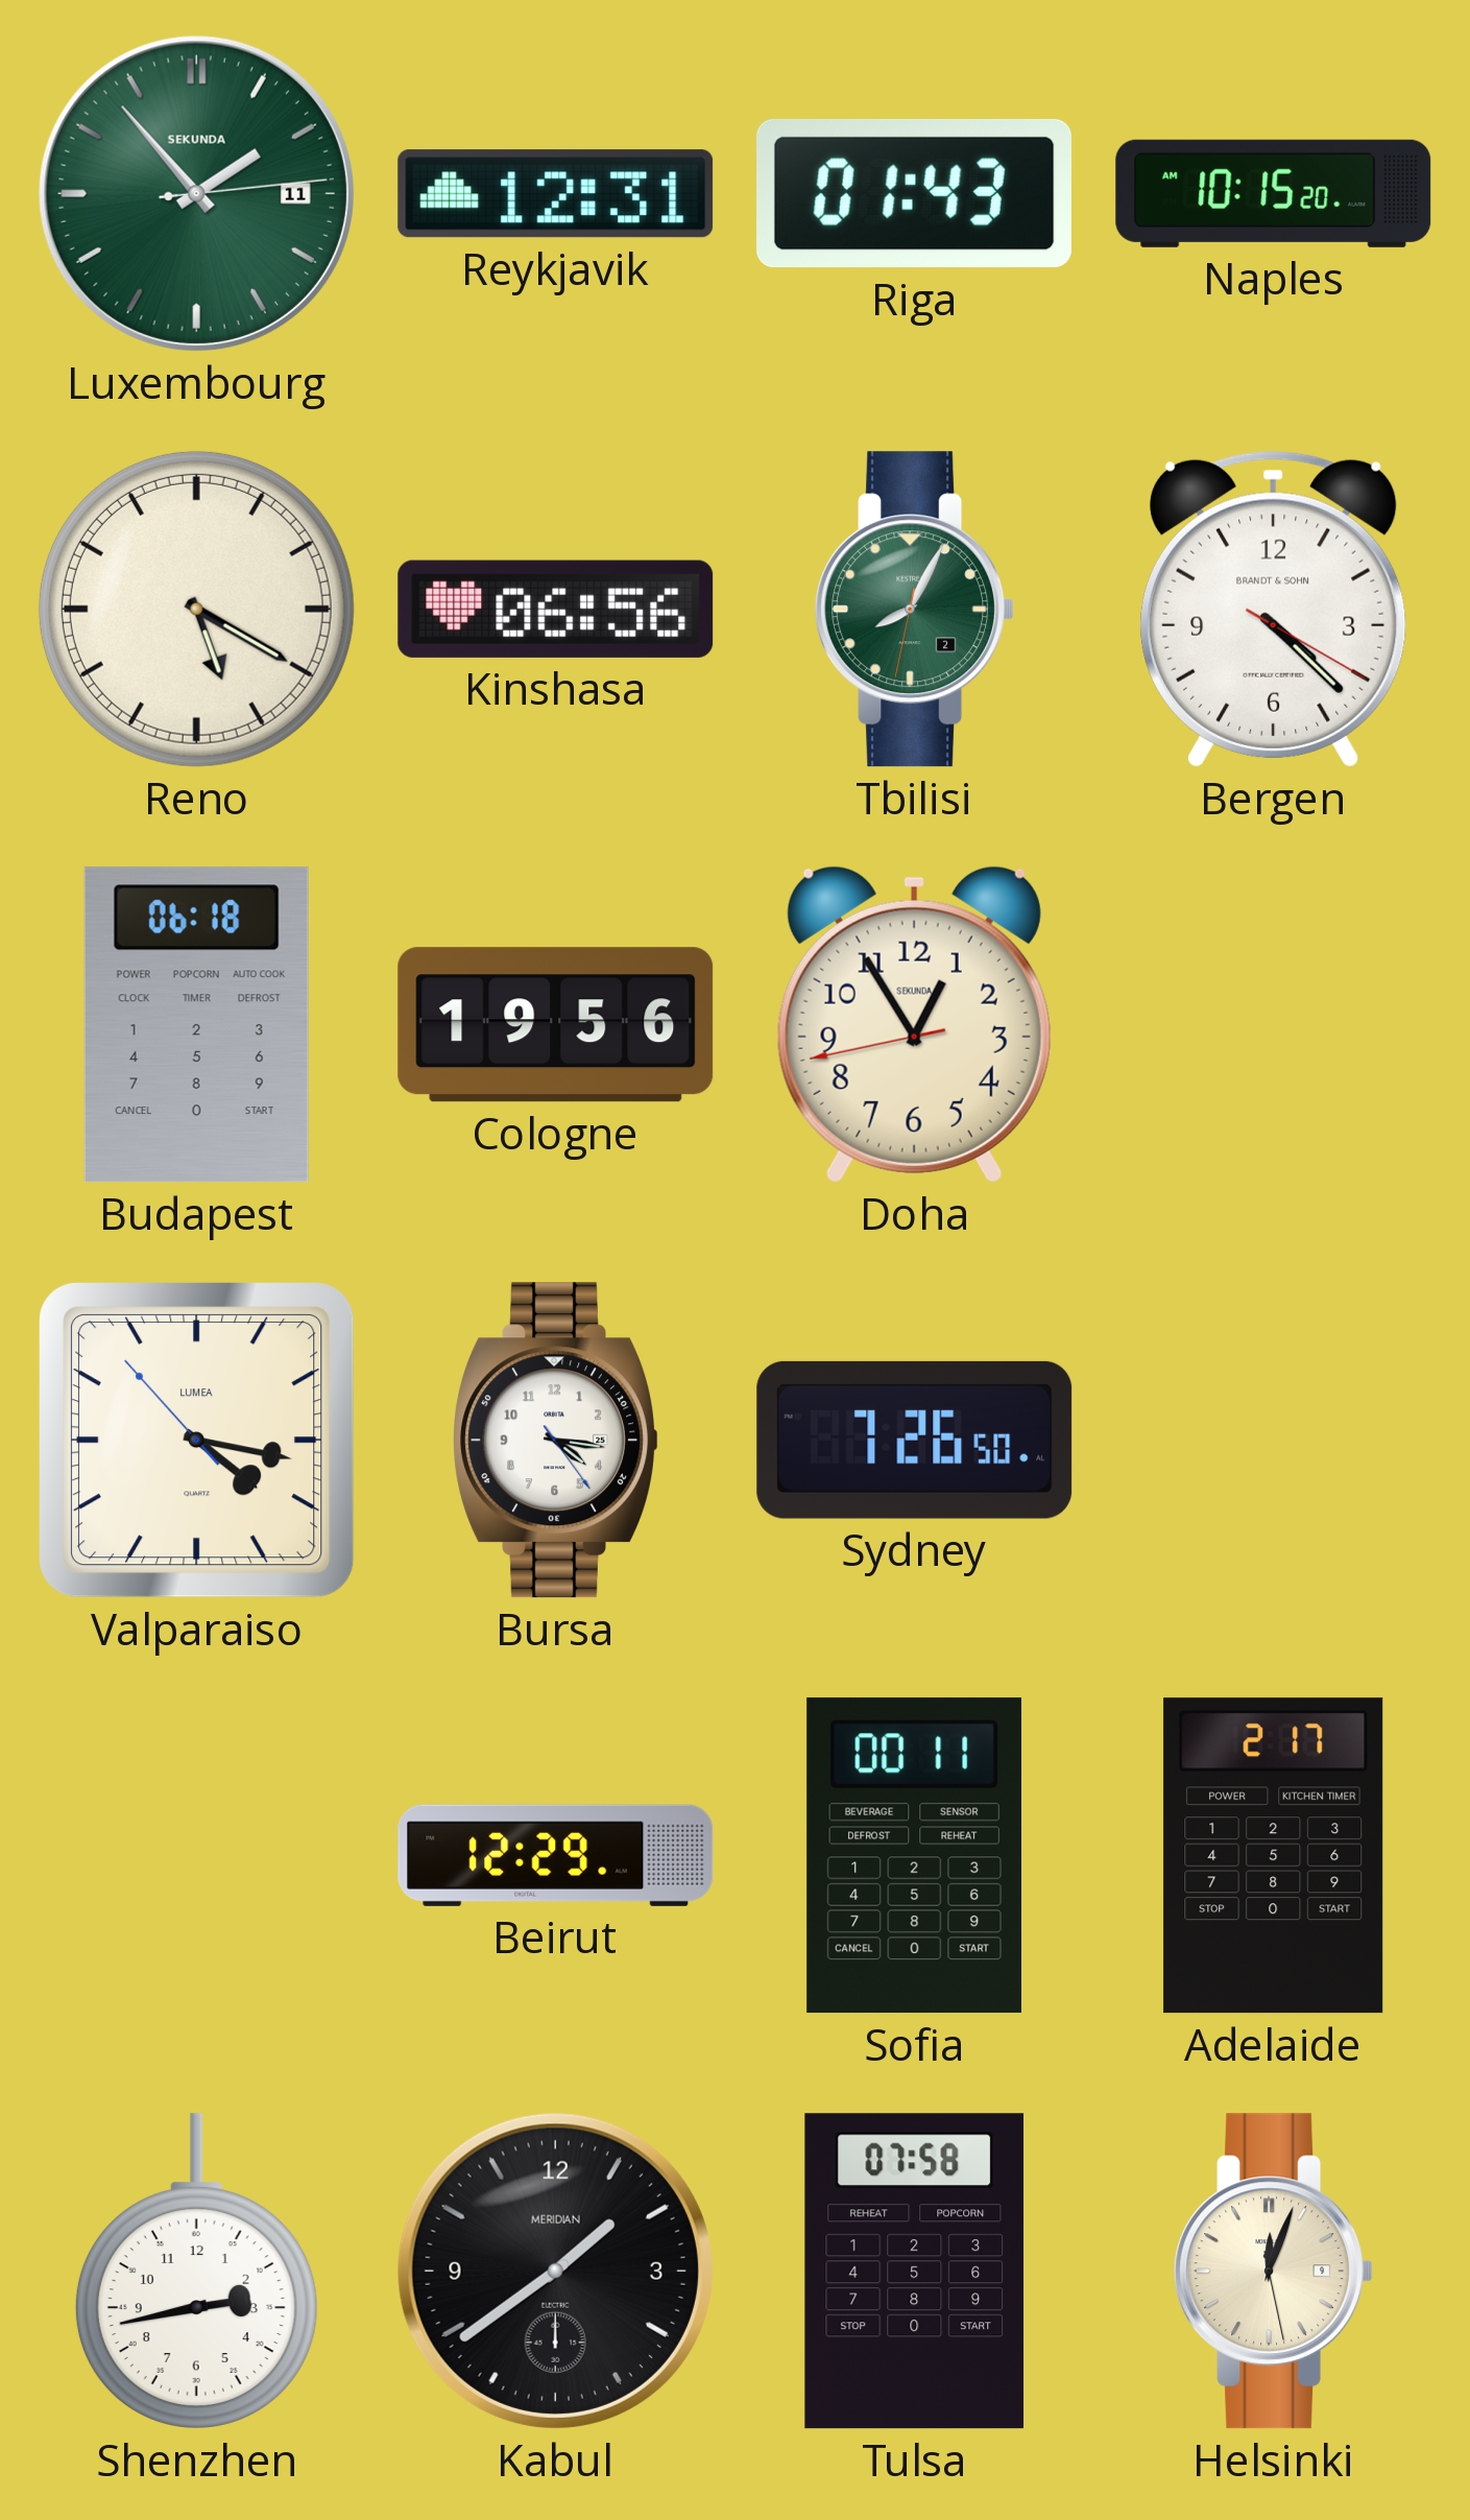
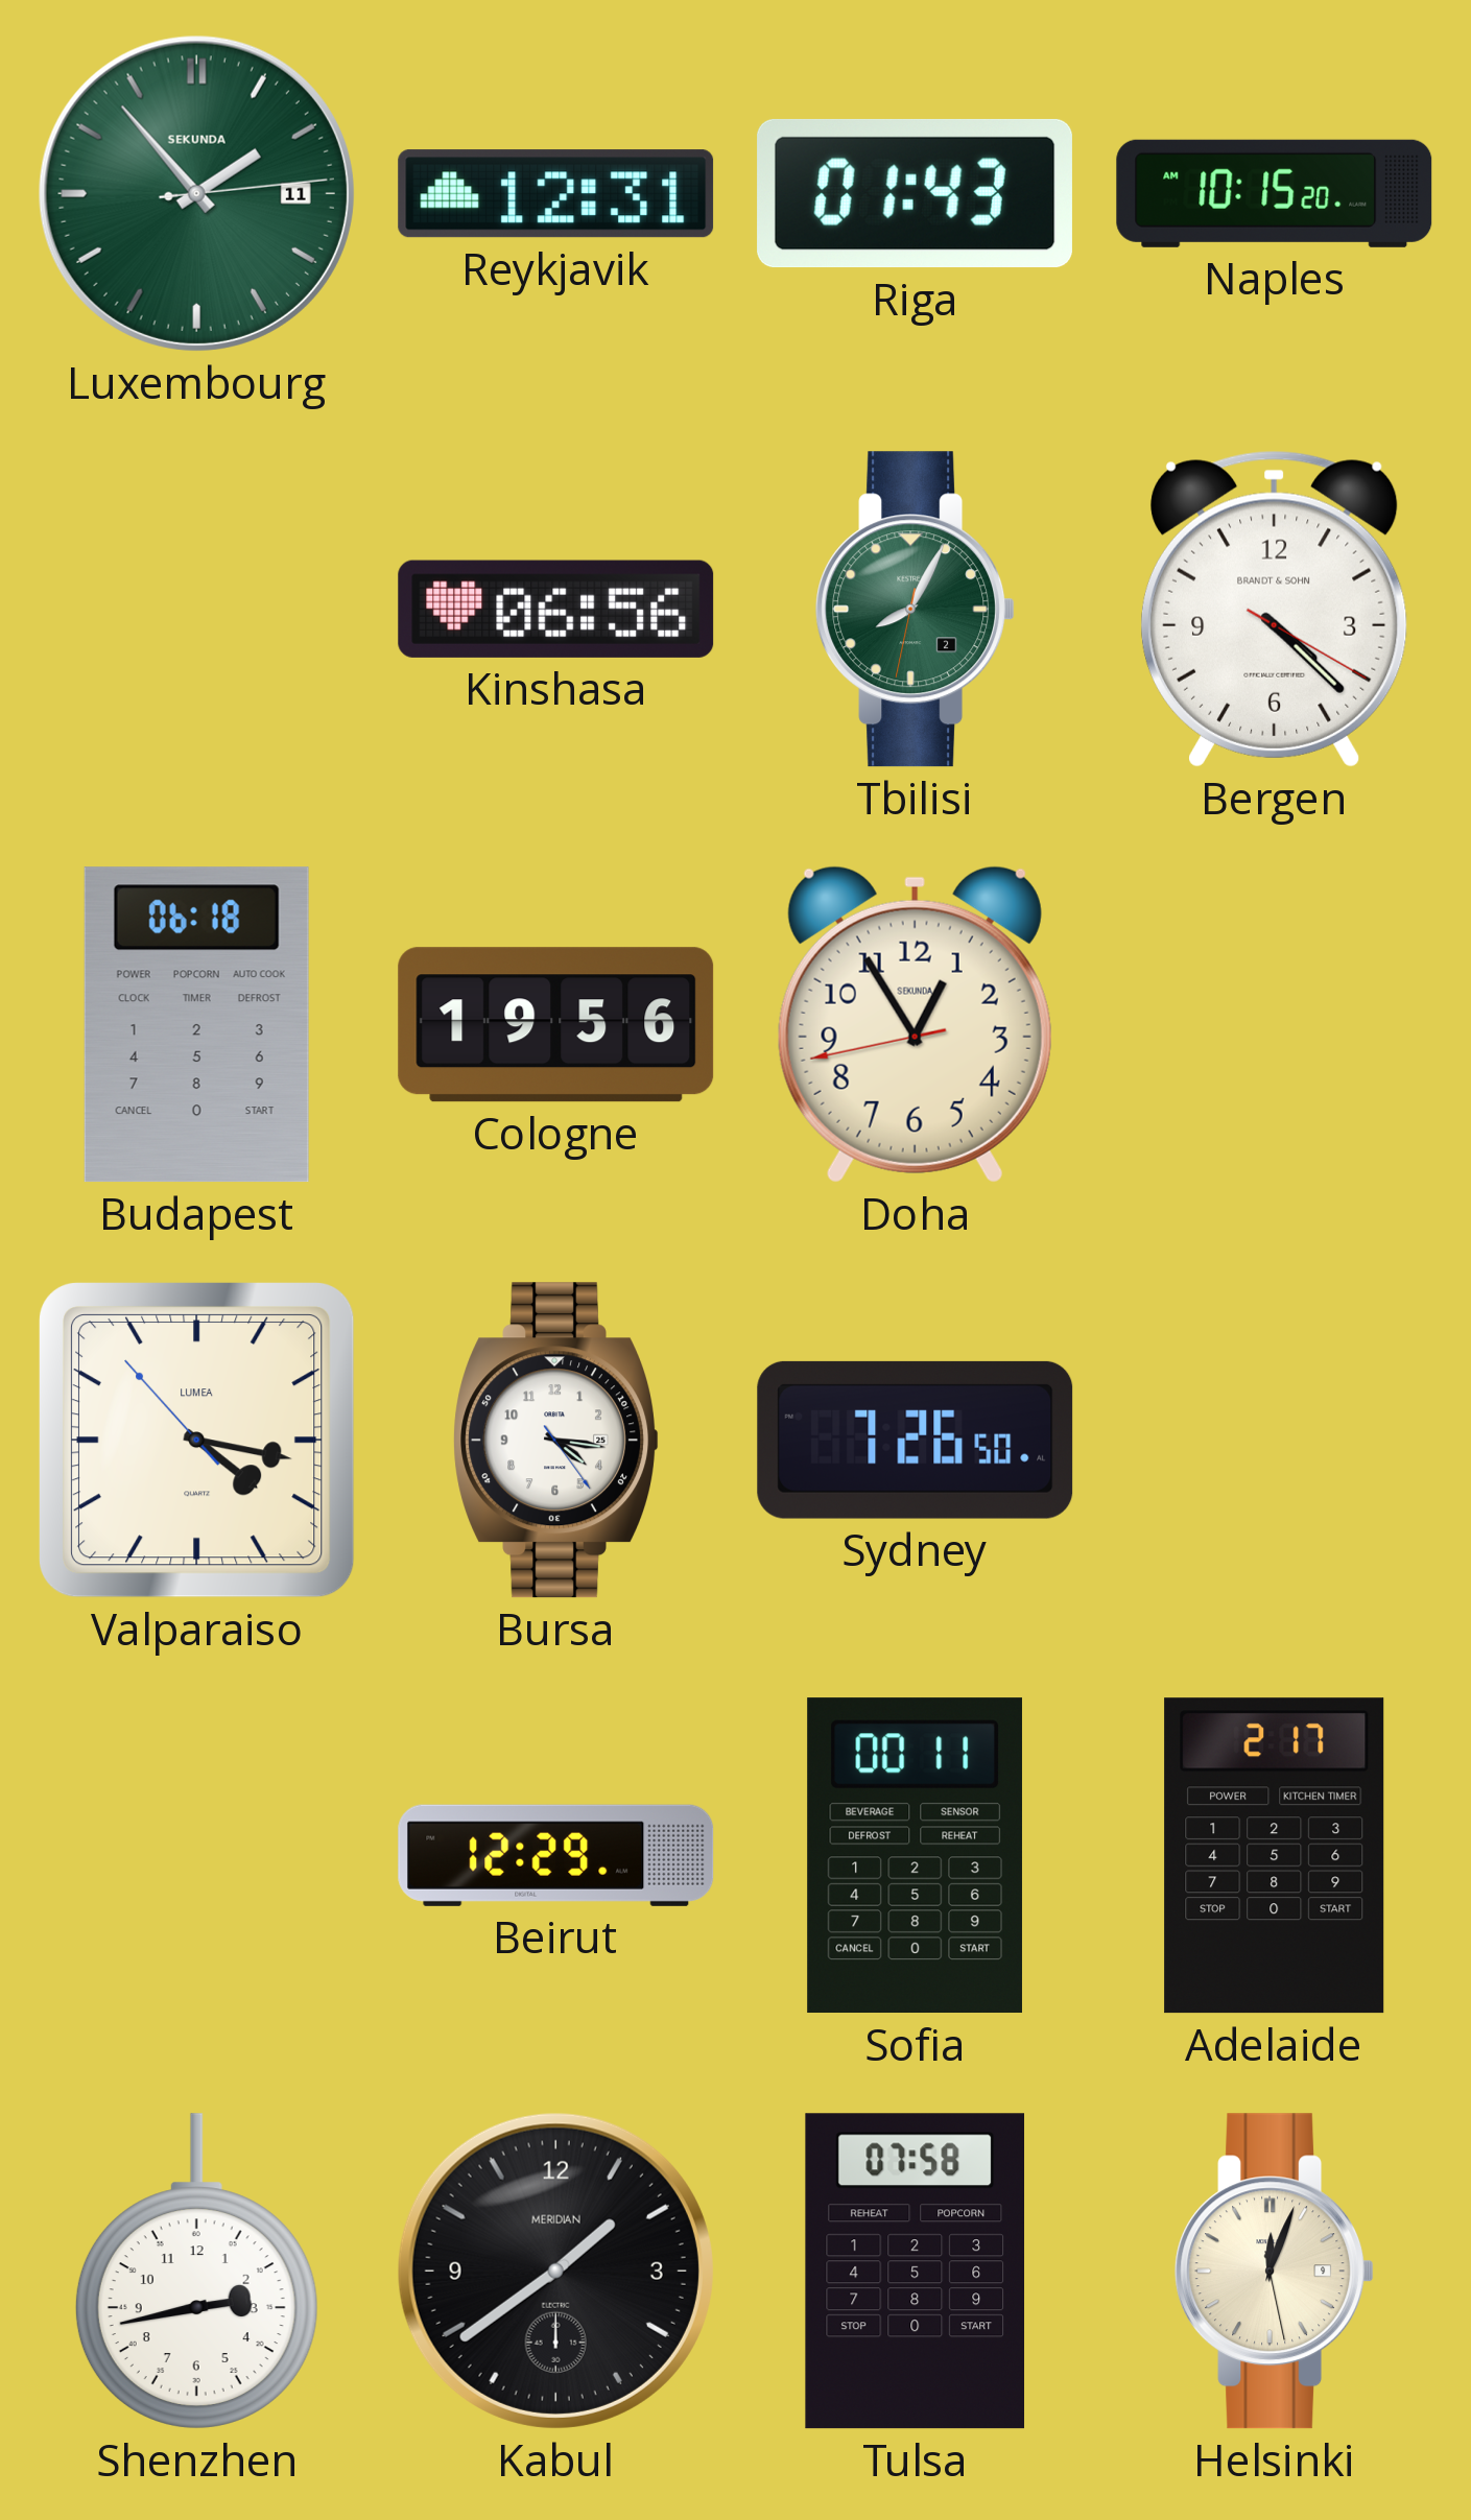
Reno: 5:20 -> none (196, 609)
